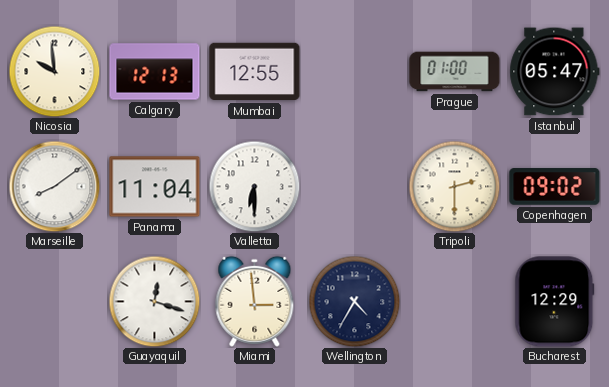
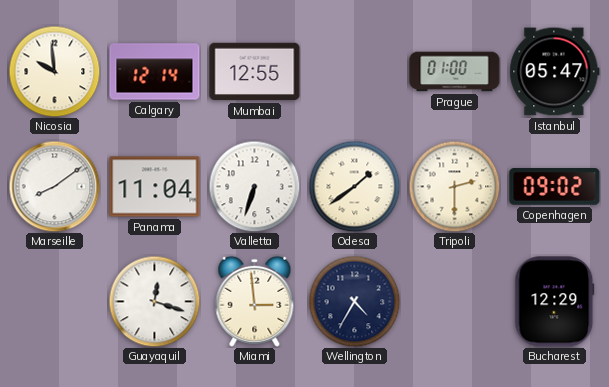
Calgary: 12:13 -> 12:14 (155, 72)
Valletta: 6:30 -> 6:33 (254, 186)
Odesa: none -> 1:39 (354, 186)
